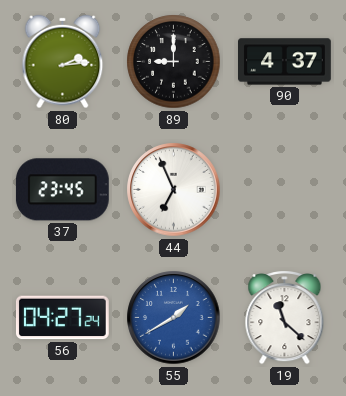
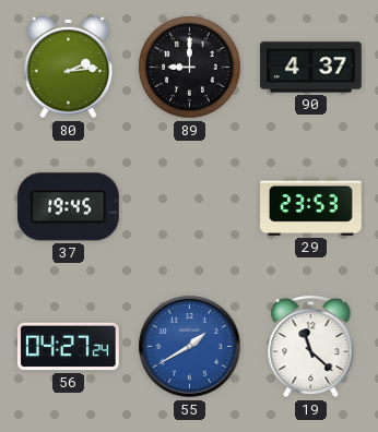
37: 23:45 -> 19:45 (68, 207)
44: 6:56 -> none (174, 190)
29: none -> 23:53 (311, 206)
